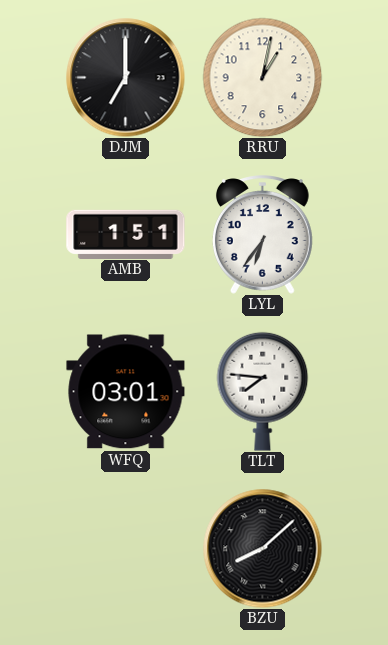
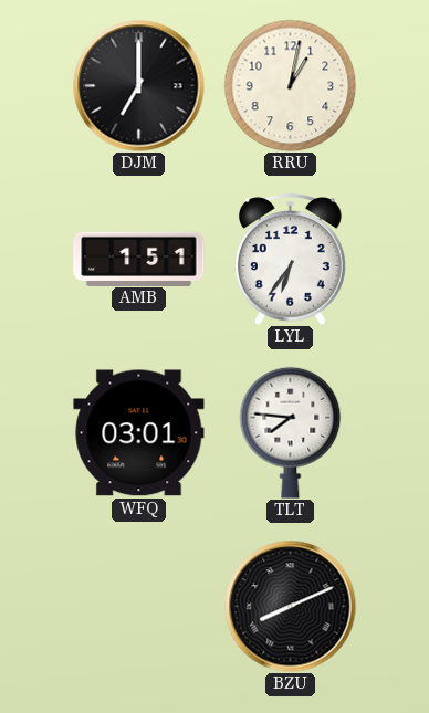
BZU: 8:08 -> 8:11 (291, 607)
